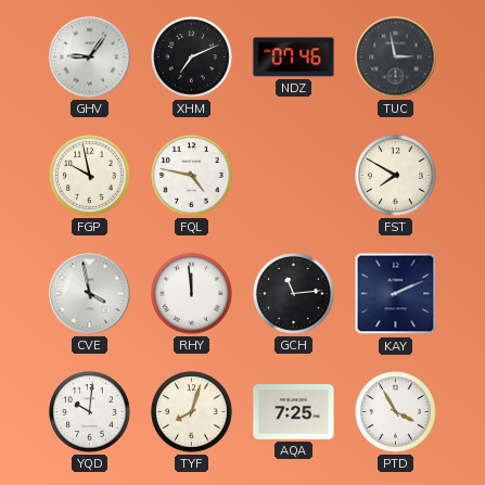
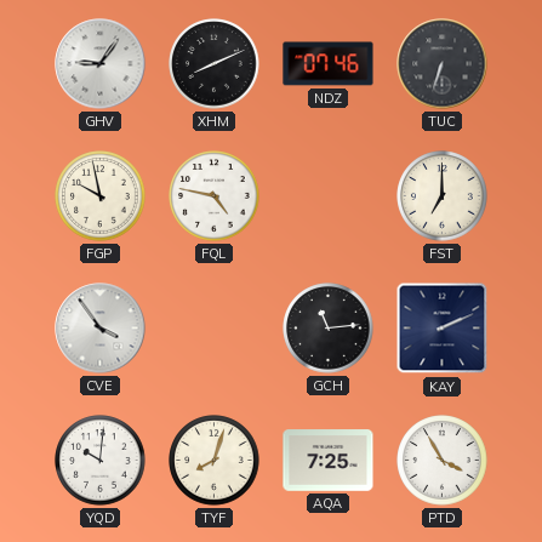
XHM: 7:11 -> 8:11 (215, 64)
TUC: 2:58 -> 6:33 (443, 64)
FST: 7:50 -> 7:00 (443, 196)
CVE: 3:58 -> 3:54 (101, 329)
RHY: 11:59 -> none (192, 294)
